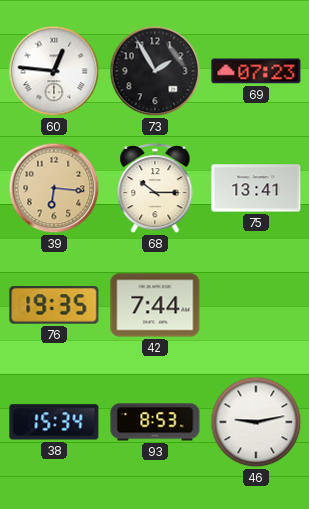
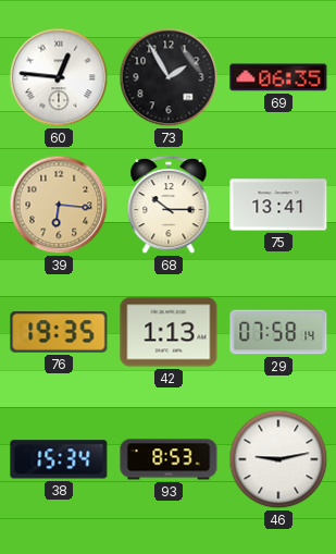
69: 07:23 -> 06:35 (278, 77)
42: 7:44 -> 1:13 (169, 332)
29: none -> 07:58 (278, 332)
